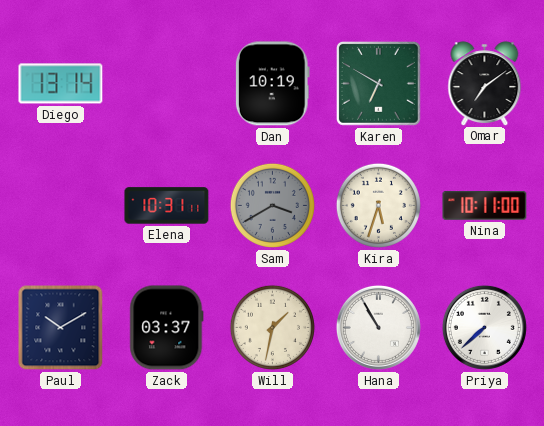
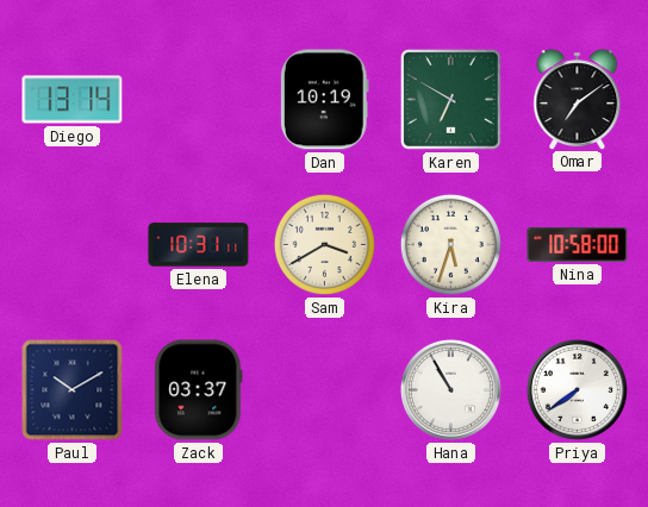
Sam dial: grey -> cream (324, 244)
Nina: 10:11 -> 10:58 (578, 245)
Will: 1:32 -> none (272, 327)
Priya: 7:38 -> 7:39 (577, 389)
